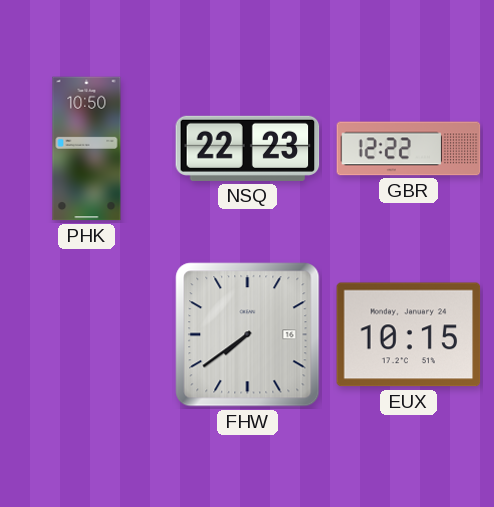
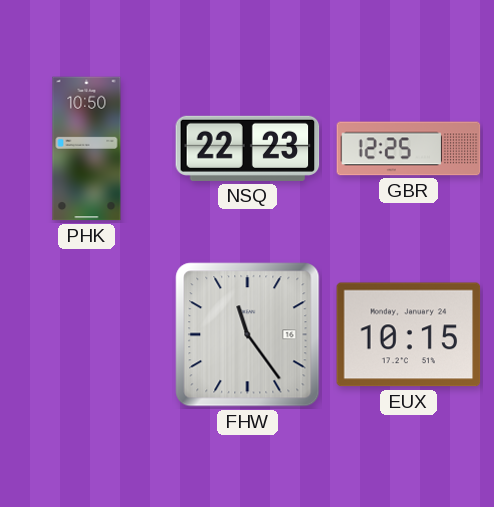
GBR: 12:22 -> 12:25 (409, 149)
FHW: 7:39 -> 11:24 (248, 335)
